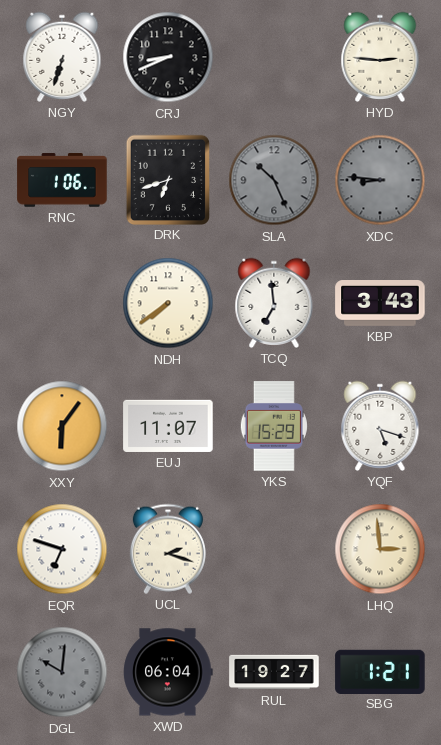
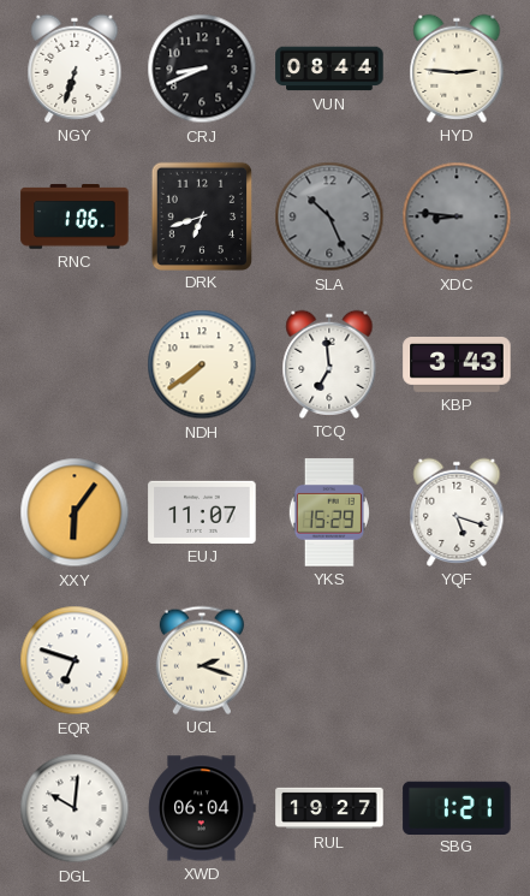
VUN: none -> 08:44 (329, 69)
LHQ: 2:59 -> none (380, 549)
DGL dial: grey -> white (75, 808)
